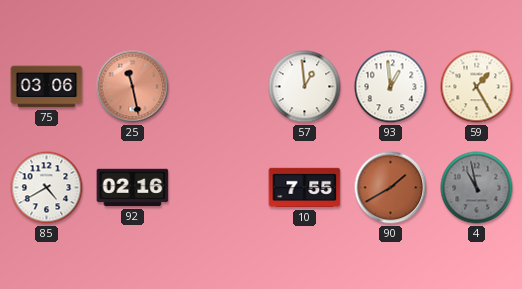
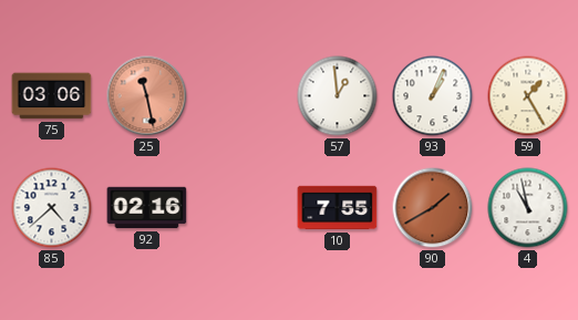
93: 12:59 -> 1:04 (433, 96)
85: 4:40 -> 4:38 (52, 208)
4 dial: grey -> white (528, 208)
